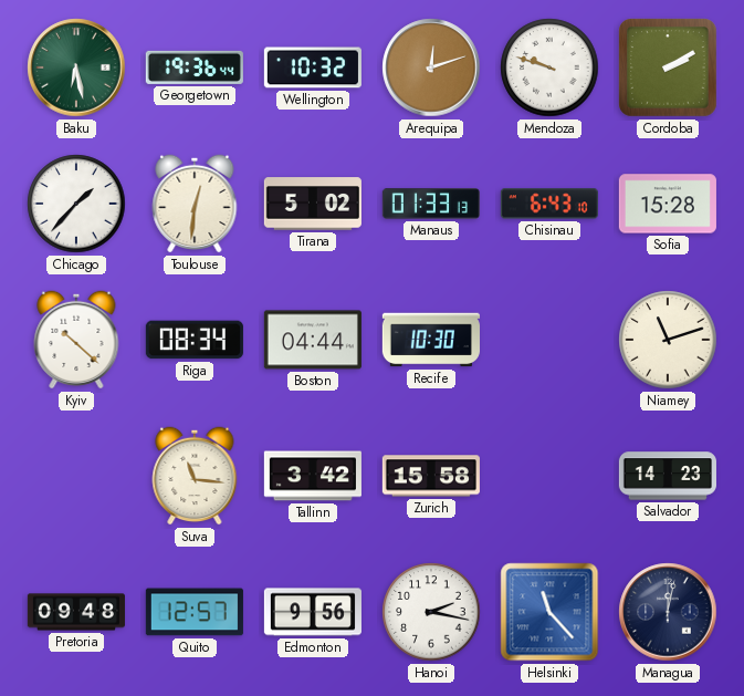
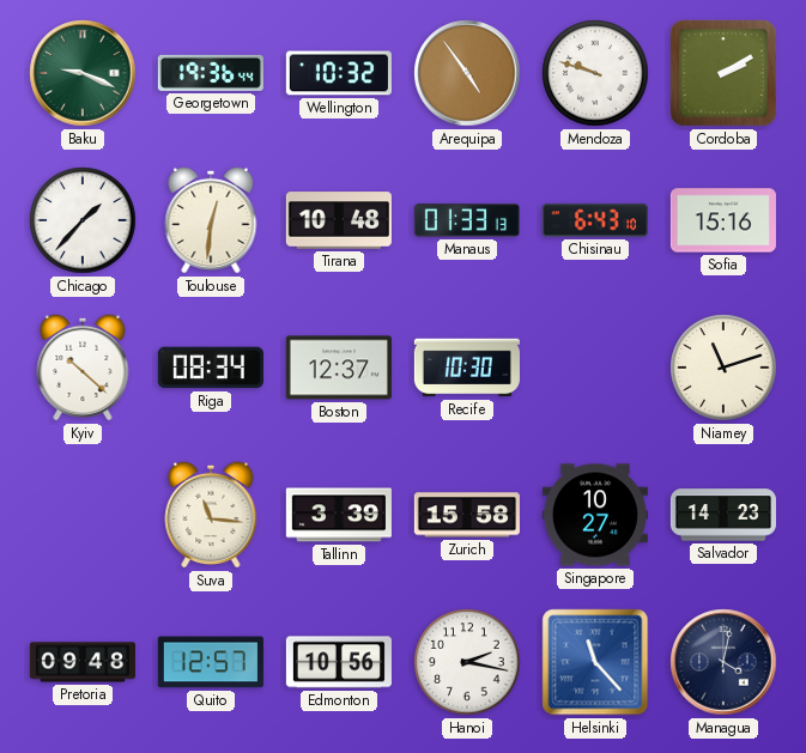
Baku: 6:28 -> 9:19 (83, 73)
Arequipa: 12:12 -> 4:54 (467, 73)
Tirana: 5:02 -> 10:48 (339, 220)
Sofia: 15:28 -> 15:16 (723, 220)
Boston: 04:44 -> 12:37 (339, 368)
Tallinn: 3:42 -> 3:39 (339, 515)
Singapore: none -> 10:27 (595, 515)
Edmonton: 9:56 -> 10:56 (339, 662)
Managua: 12:02 -> 4:02 (723, 662)
